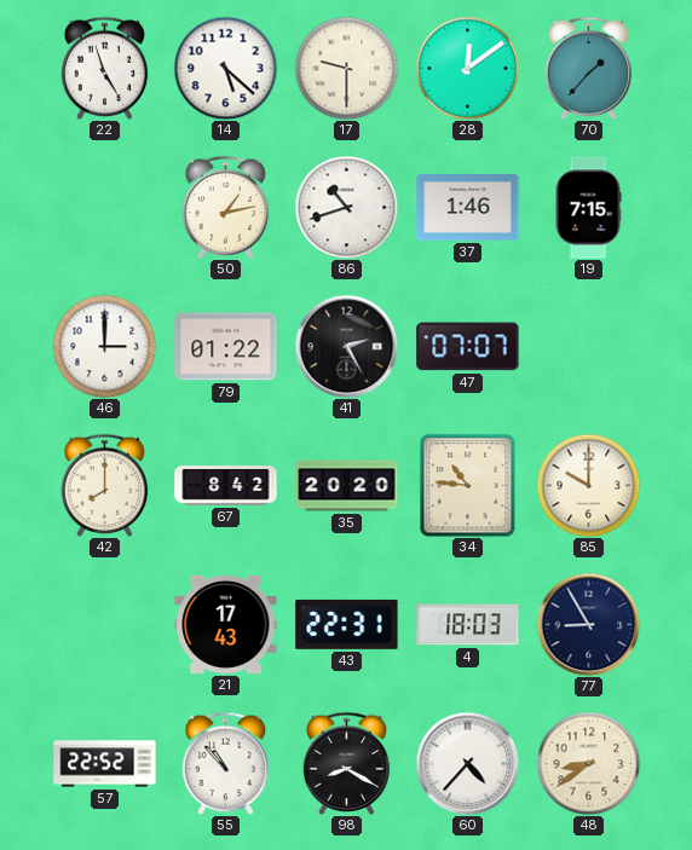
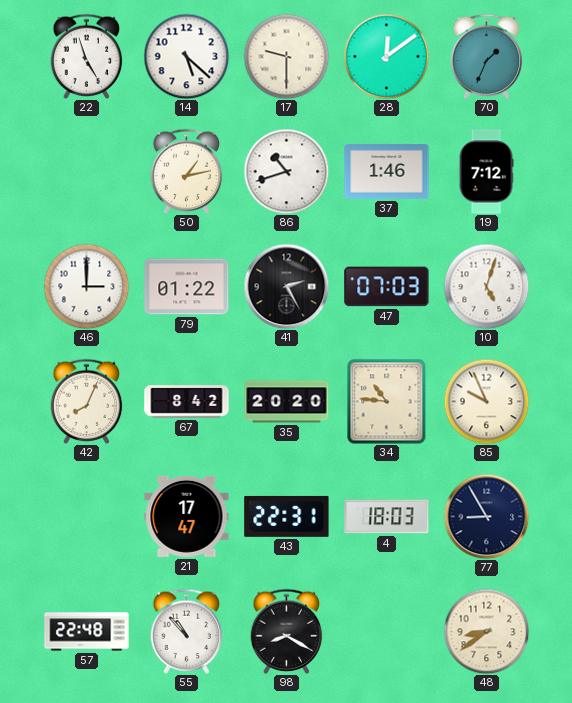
70: 1:37 -> 1:34 (487, 56)
19: 7:15 -> 7:12 (486, 172)
47: 07:07 -> 07:03 (387, 287)
10: none -> 5:03 (486, 286)
42: 8:00 -> 8:04 (87, 401)
85: 10:00 -> 9:56 (486, 401)
21: 17:43 -> 17:47 (187, 516)
57: 22:52 -> 22:48 (87, 632)
60: 4:37 -> none (467, 763)
